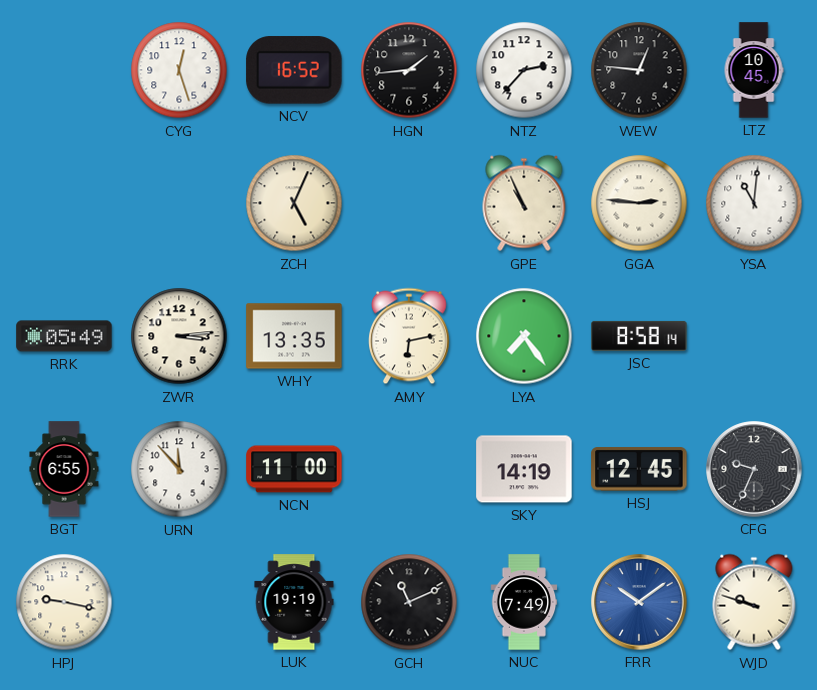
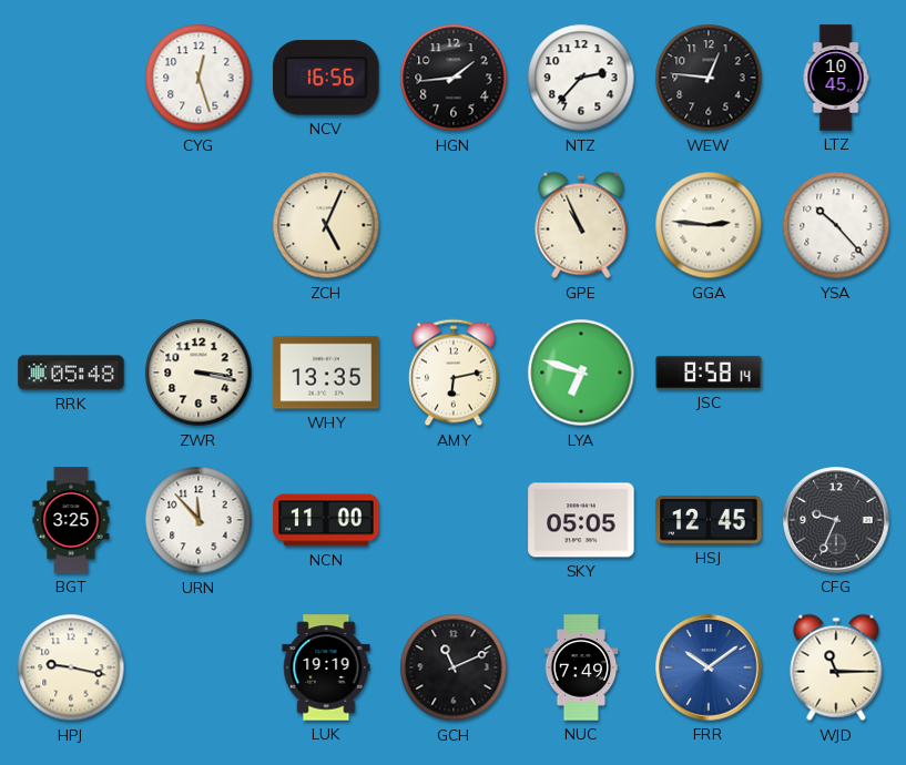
NCV: 16:52 -> 16:56 (326, 78)
YSA: 11:01 -> 10:23 (836, 225)
RRK: 05:49 -> 05:48 (71, 373)
ZWR: 3:14 -> 3:17 (198, 373)
LYA: 7:24 -> 6:48 (581, 373)
BGT: 6:55 -> 3:25 (71, 520)
SKY: 14:19 -> 05:05 (581, 520)
WJD: 9:48 -> 11:15 (836, 667)
